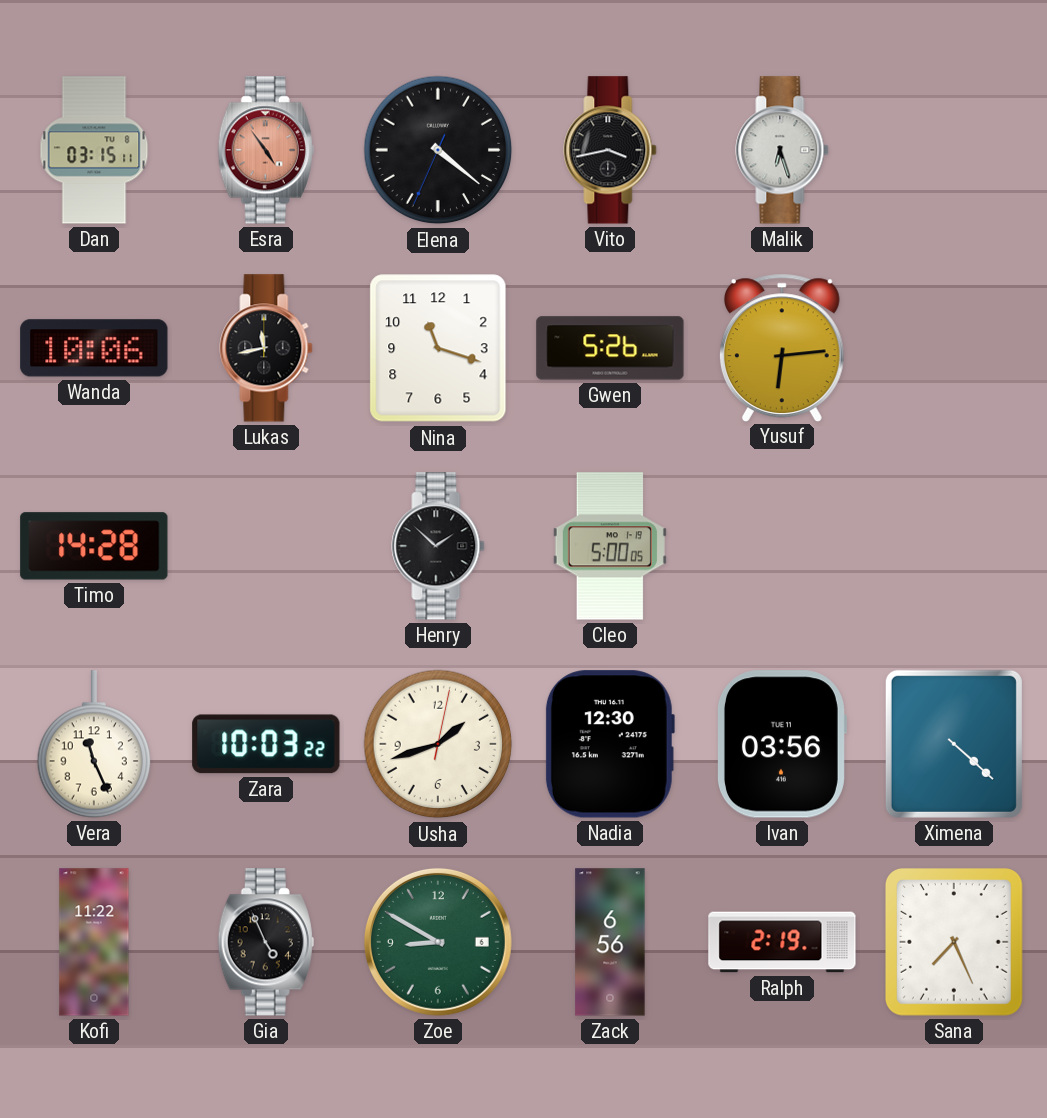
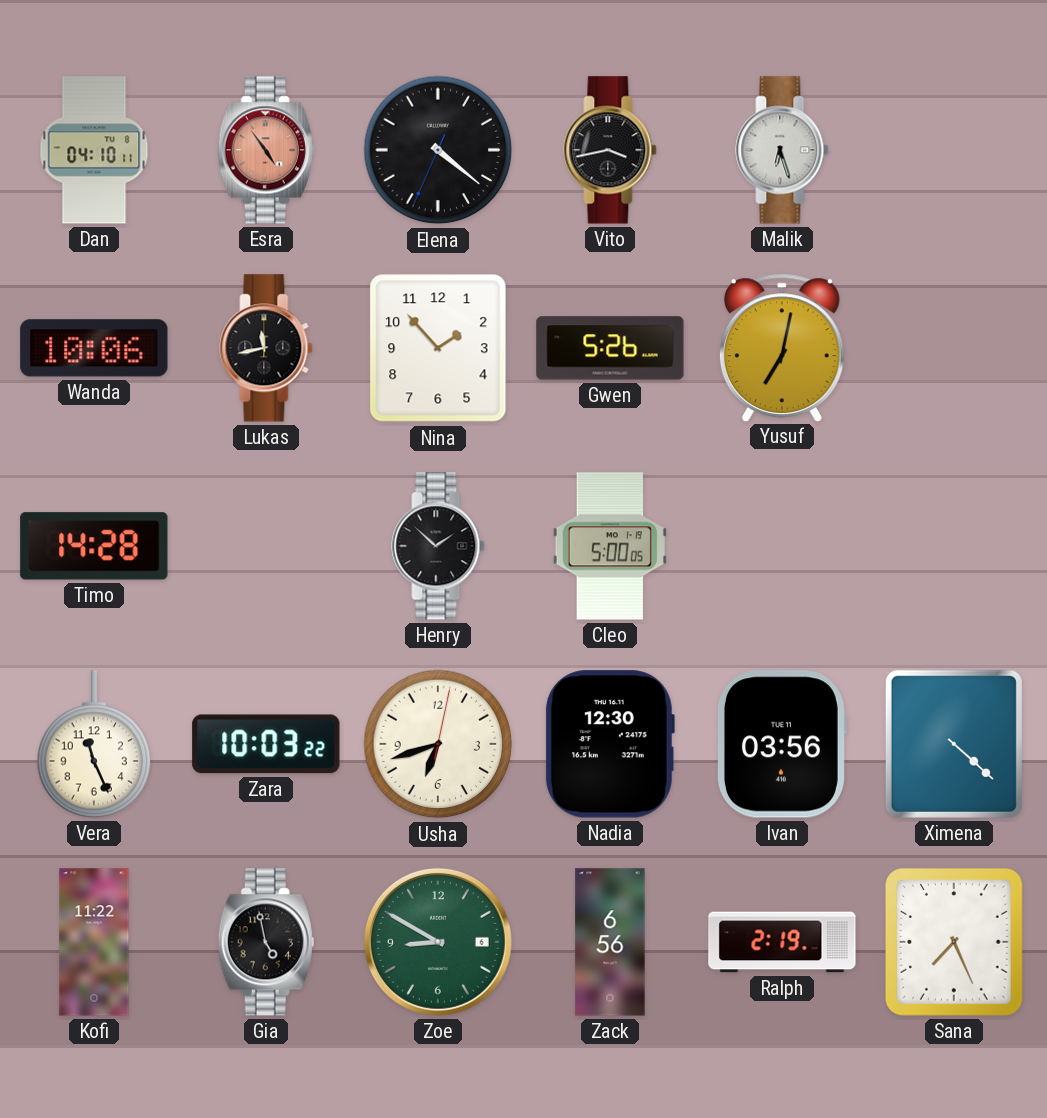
Dan: 03:15 -> 04:10 (94, 150)
Nina: 11:18 -> 1:53 (438, 348)
Yusuf: 6:14 -> 7:02 (782, 347)
Usha: 1:42 -> 6:42 (438, 744)
Gia: 4:56 -> 4:58 (266, 942)
